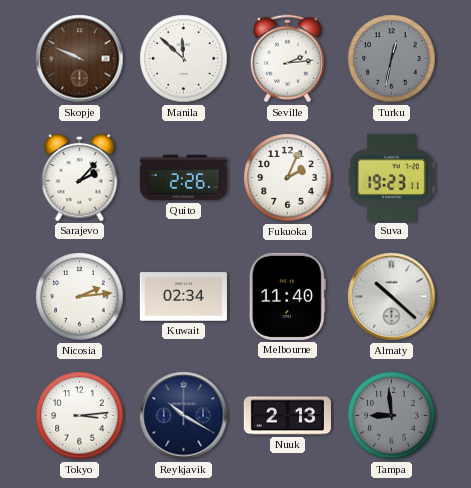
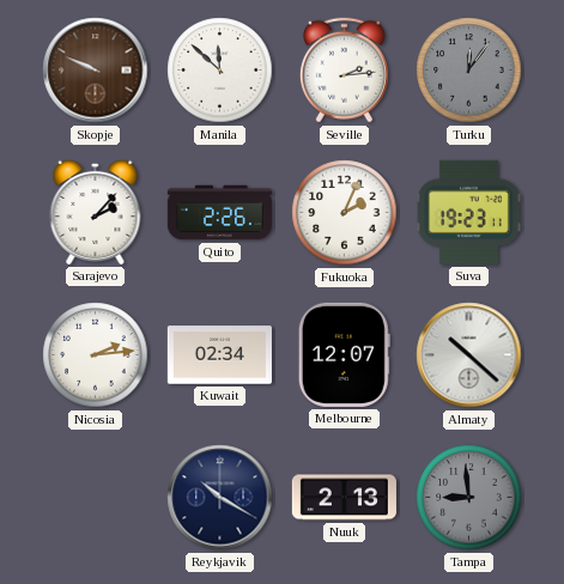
Turku: 12:32 -> 12:06 (469, 71)
Melbourne: 11:40 -> 12:07 (344, 354)
Tokyo: 3:14 -> none (80, 416)
